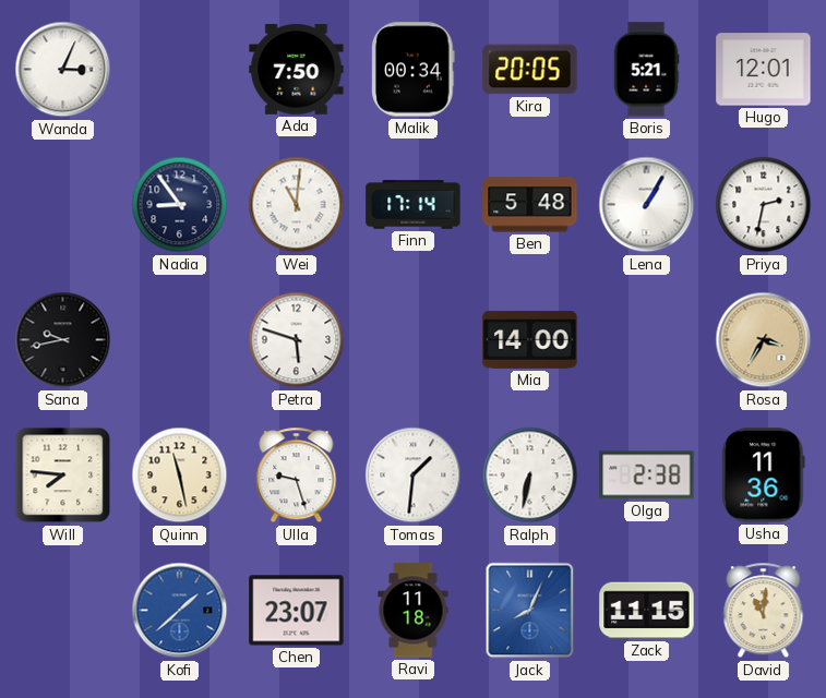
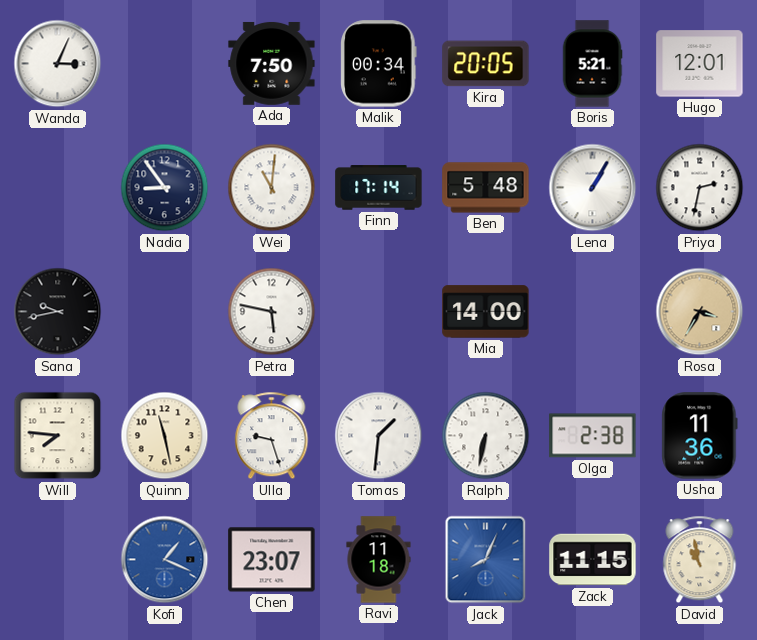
Petra: 5:48 -> 5:47 (272, 312)
Kofi: 1:38 -> 1:19 (165, 560)
David: 11:01 -> 10:58 (700, 560)
